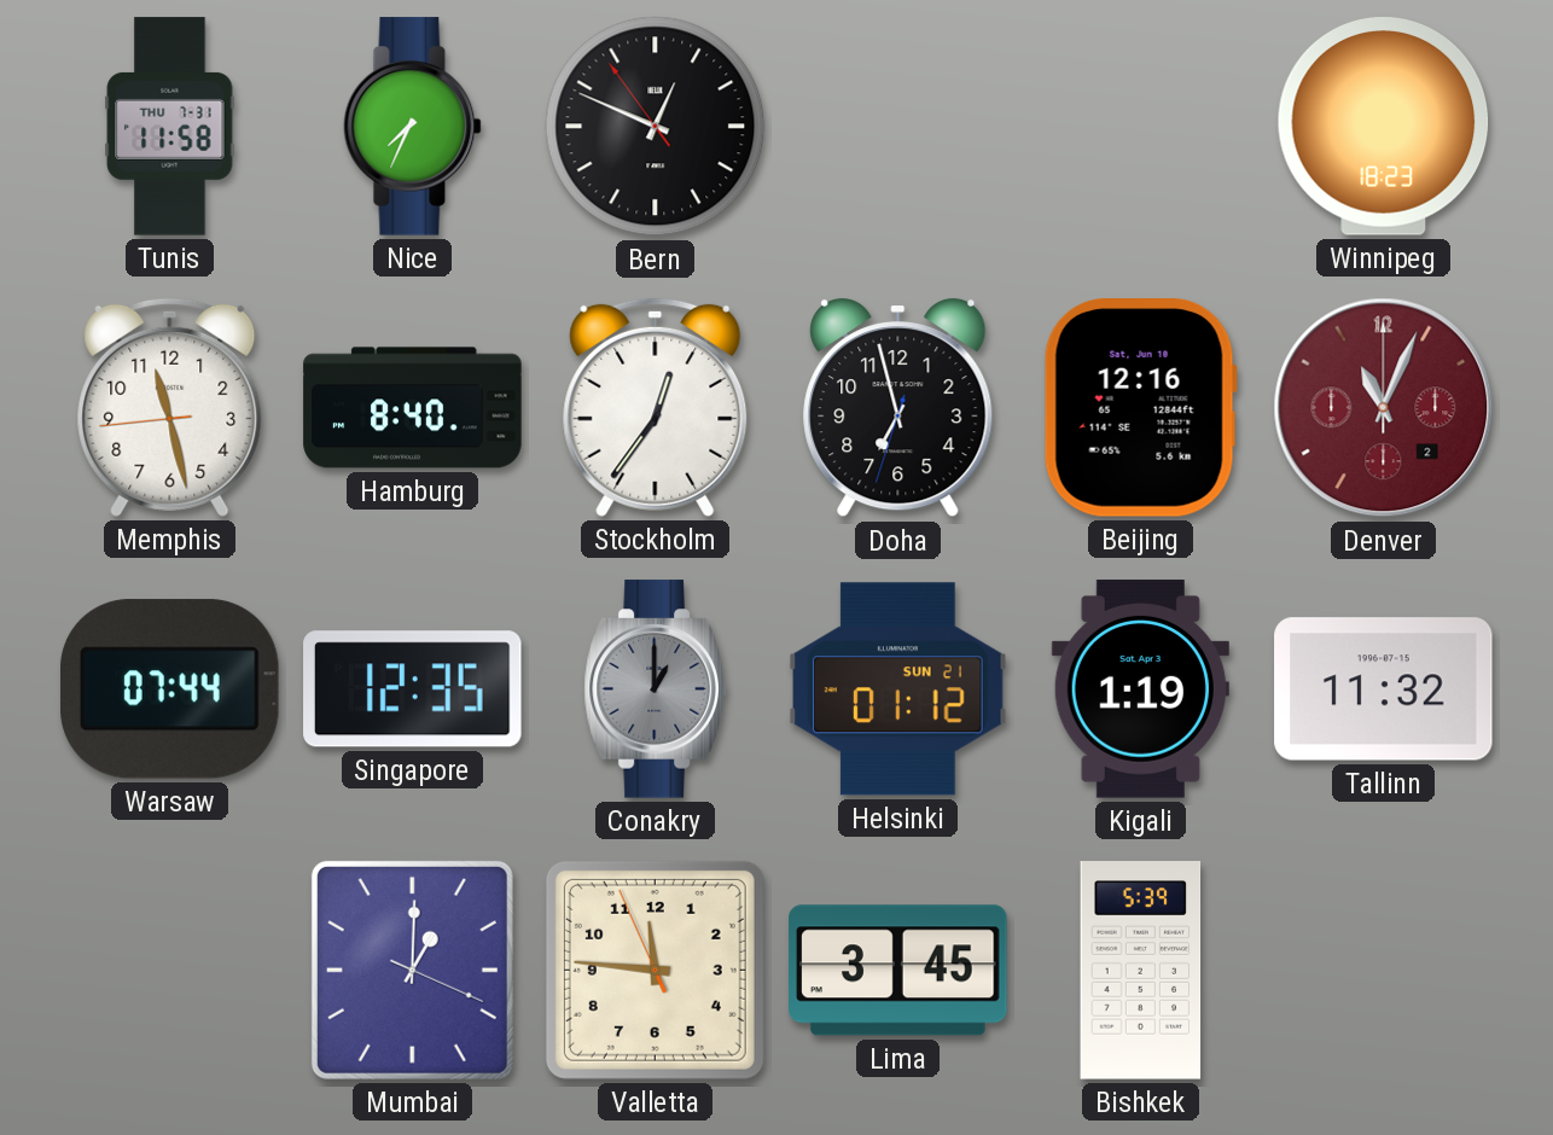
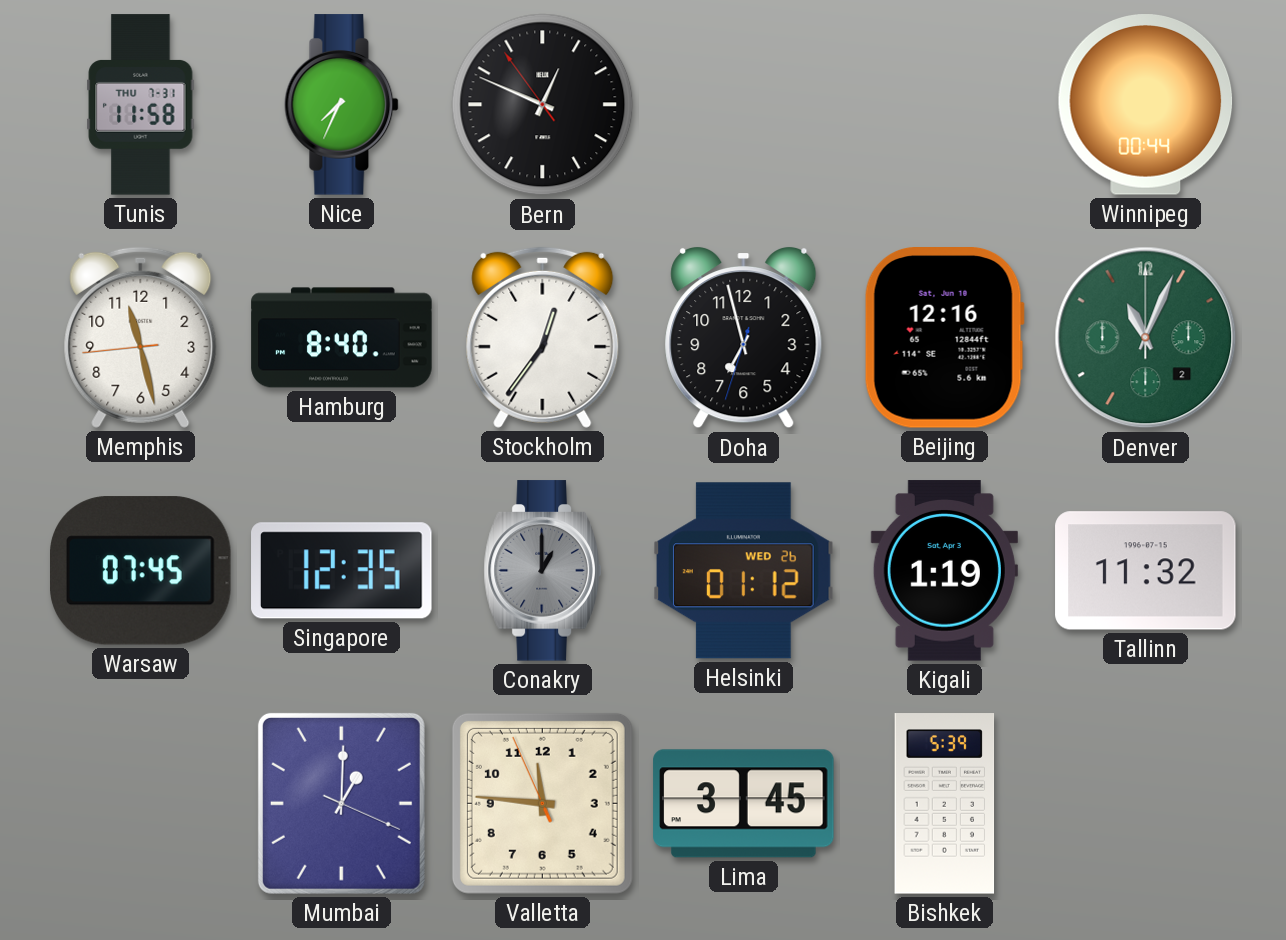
Winnipeg: 18:23 -> 00:44 (1146, 105)
Denver dial: burgundy -> green (1146, 338)
Warsaw: 07:44 -> 07:45 (141, 571)
Helsinki date: SUN 21 -> WED 26 (744, 571)
